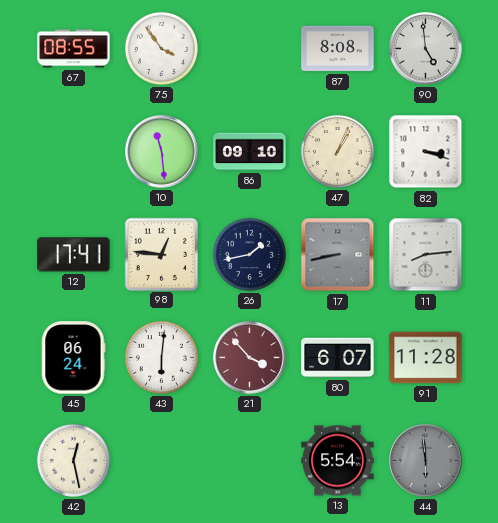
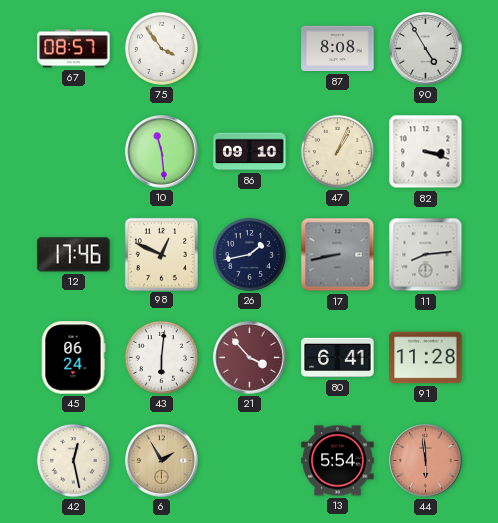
67: 08:55 -> 08:57 (74, 49)
90: 4:59 -> 4:55 (426, 49)
12: 17:41 -> 17:46 (74, 255)
98: 12:46 -> 12:49 (161, 254)
80: 6:07 -> 6:41 (338, 358)
6: none -> 1:55 (162, 461)
44 dial: grey -> salmon (426, 461)
